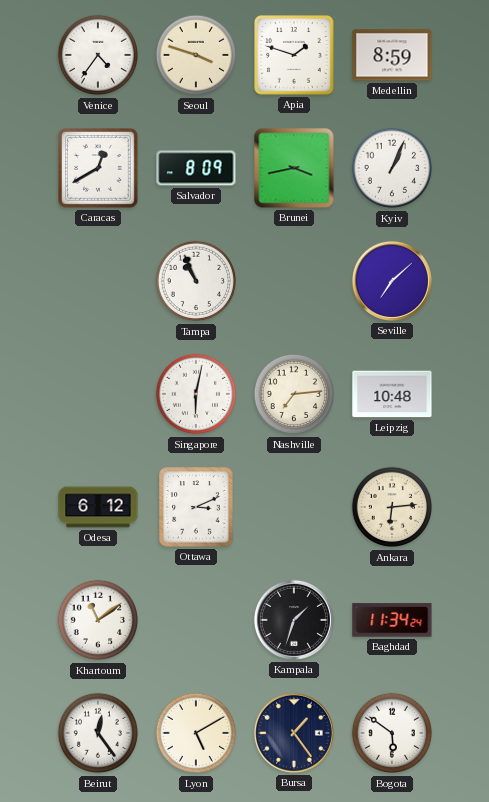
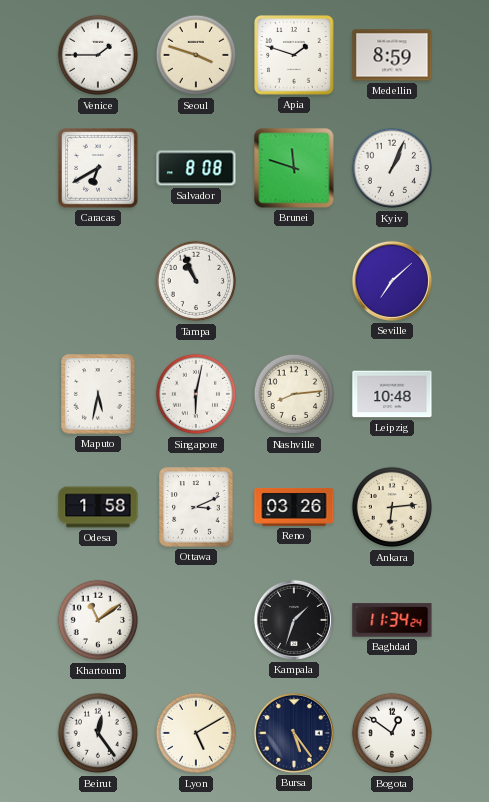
Venice: 4:36 -> 1:45 (98, 55)
Caracas: 12:40 -> 6:40 (99, 169)
Salvador: 8:09 -> 8:08 (196, 168)
Brunei: 3:43 -> 11:48 (294, 168)
Maputo: none -> 5:32 (98, 394)
Nashville: 7:14 -> 8:14 (294, 394)
Odesa: 6:12 -> 1:58 (98, 507)
Reno: none -> 03:26 (294, 508)
Bursa: 1:24 -> 5:24 (294, 733)
Bogota: 5:51 -> 12:51 (392, 733)
